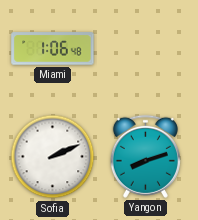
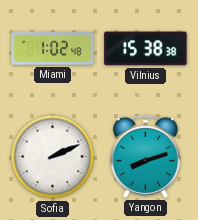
Miami: 1:06 -> 1:02 (53, 49)
Vilnius: none -> 15:38 (146, 49)
